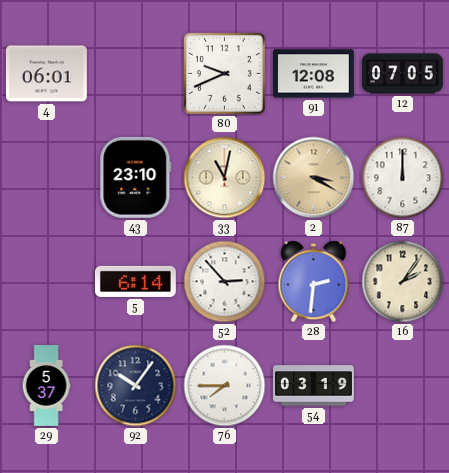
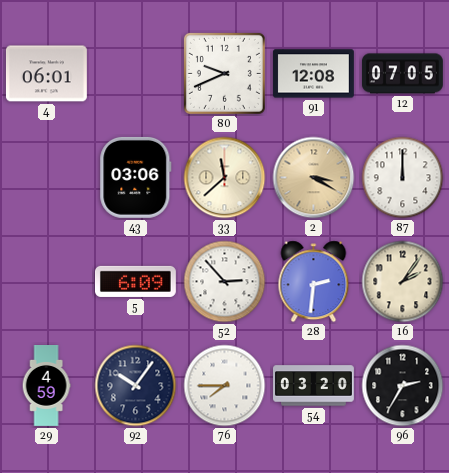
43: 23:10 -> 03:06 (136, 177)
33: 11:02 -> 11:38 (225, 178)
5: 6:14 -> 6:09 (135, 281)
29: 5:37 -> 4:59 (46, 386)
54: 03:19 -> 03:20 (314, 386)
96: none -> 2:35 (403, 386)
